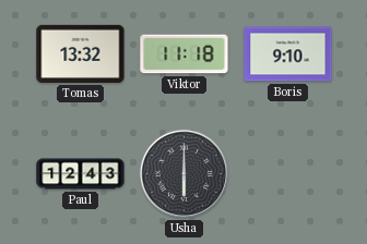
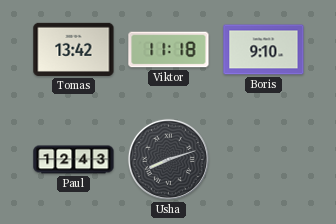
Tomas: 13:32 -> 13:42 (74, 49)
Usha: 6:00 -> 8:12 (168, 159)
